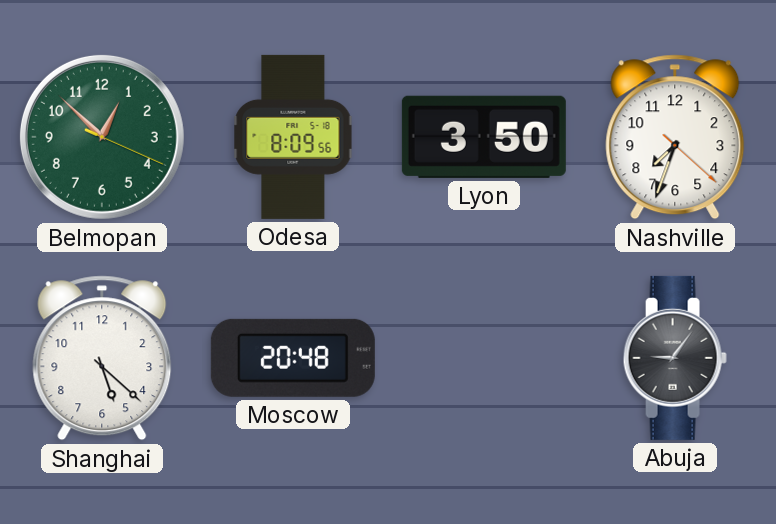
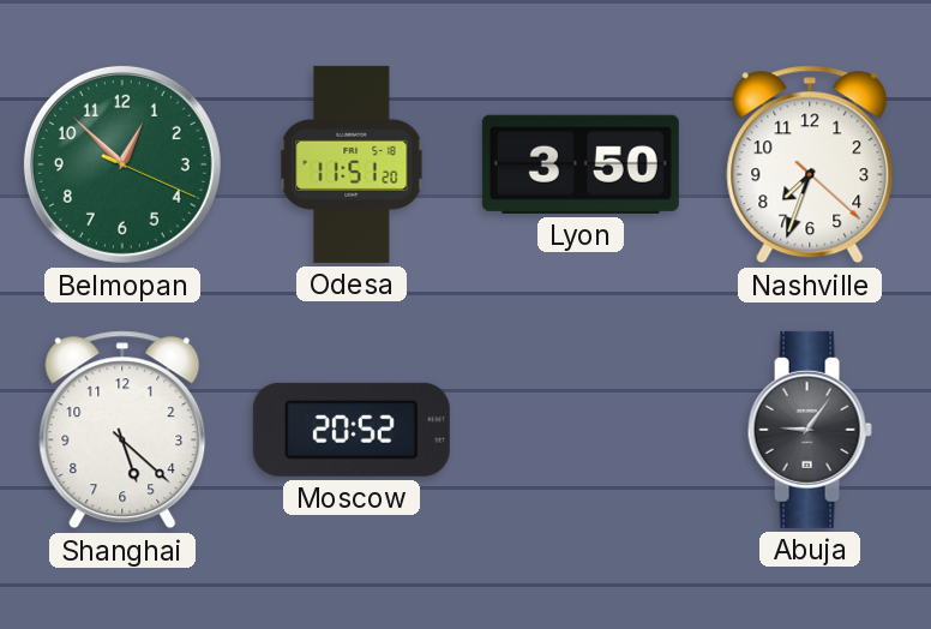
Odesa: 8:09 -> 11:51 (352, 164)
Moscow: 20:48 -> 20:52 (352, 430)
